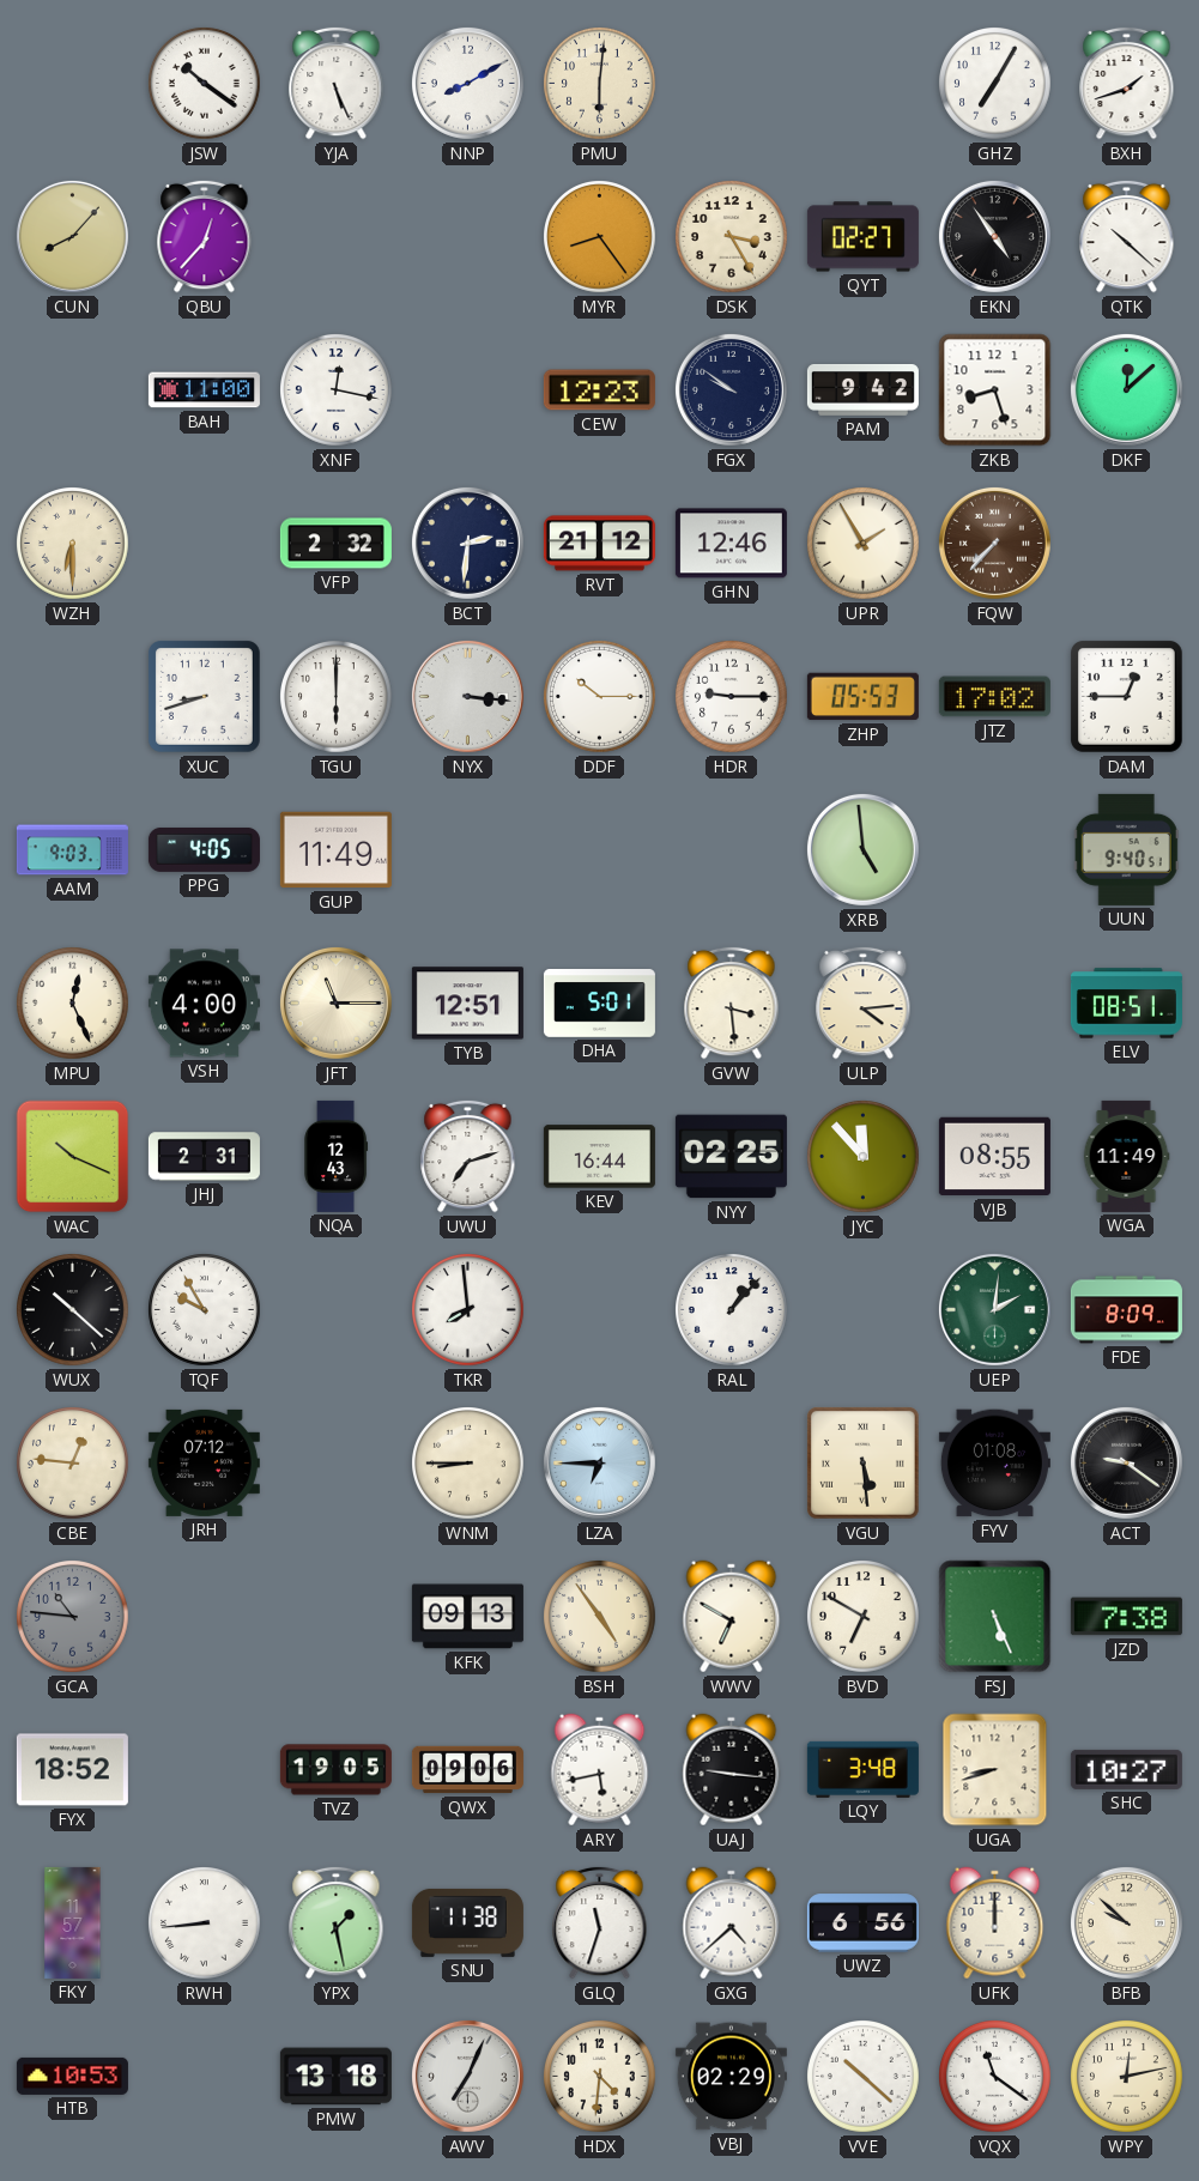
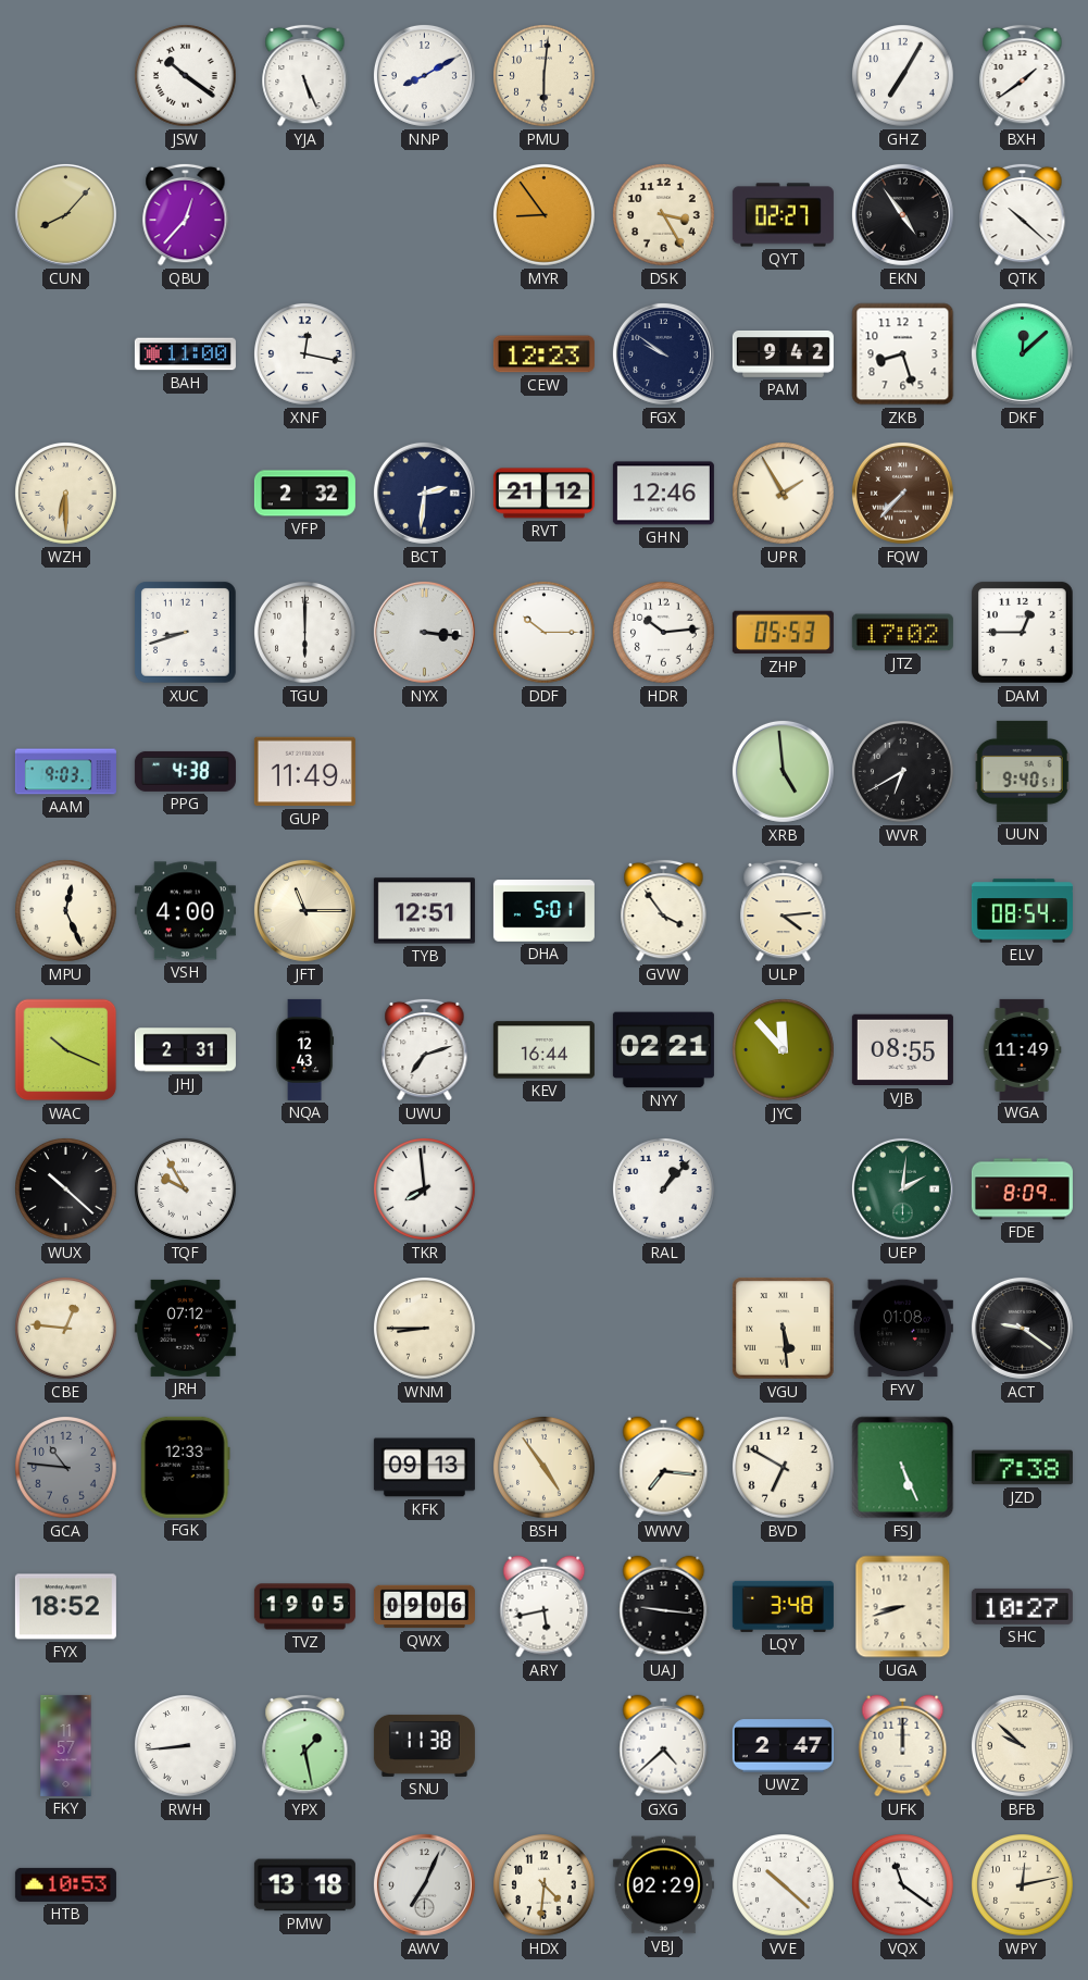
BXH: 1:42 -> 1:39 (1023, 75)
MYR: 8:24 -> 8:54 (545, 215)
HDR: 9:15 -> 10:14 (664, 633)
PPG: 4:05 -> 4:38 (185, 771)
WVR: none -> 6:40 (903, 772)
GVW: 3:29 -> 3:54 (664, 910)
ELV: 08:51 -> 08:54 (1022, 911)
NYY: 02:25 -> 02:21 (663, 1050)
LZA: 6:45 -> none (599, 1462)
FGK: none -> 12:33 (185, 1467)
WWV: 6:50 -> 7:16 (664, 1468)
GLQ: 11:33 -> none (600, 1922)
UWZ: 6:56 -> 2:47 (783, 1746)
